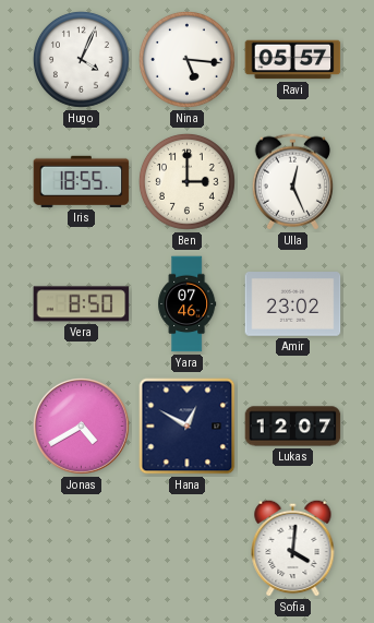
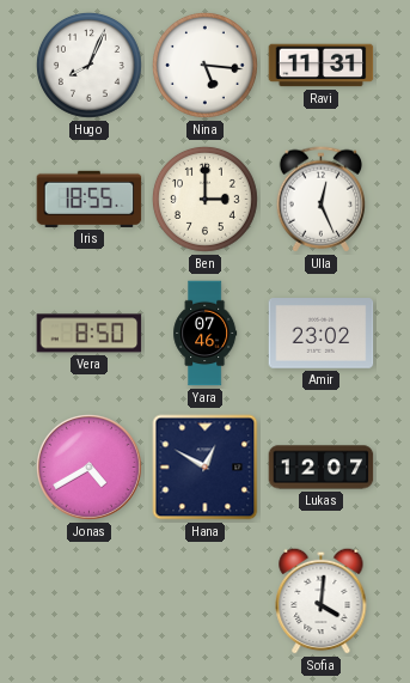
Hugo: 4:04 -> 8:04 (88, 65)
Ravi: 05:57 -> 11:31 (322, 66)
